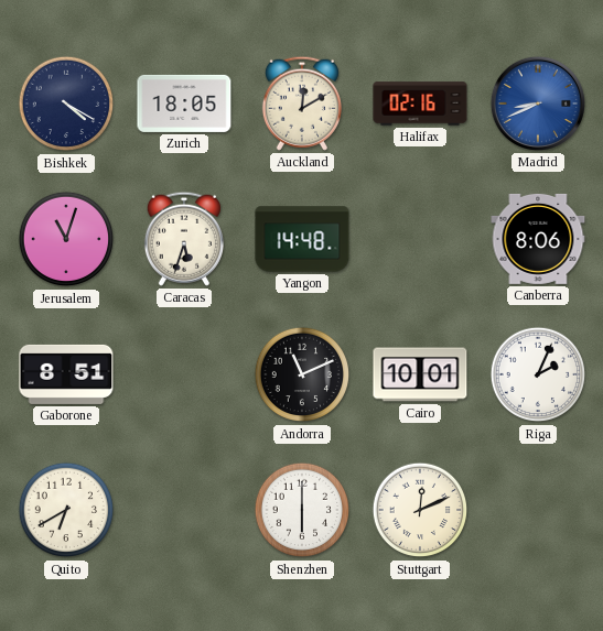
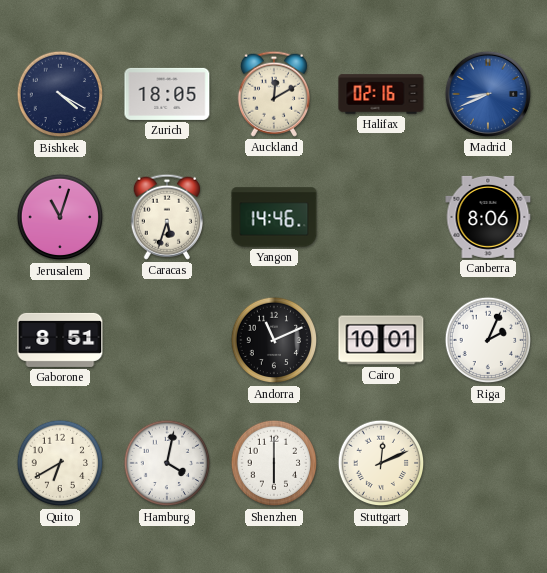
Yangon: 14:48 -> 14:46 (274, 217)
Hamburg: none -> 4:02 (167, 463)
